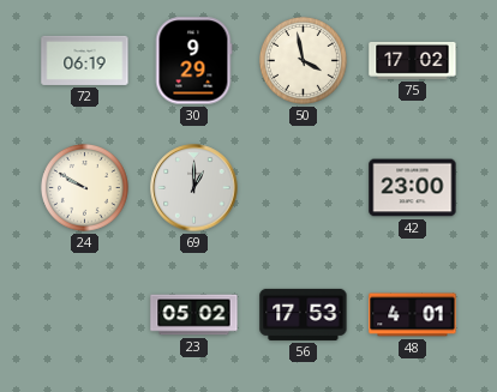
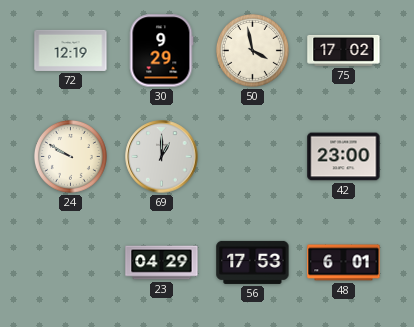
72: 06:19 -> 12:19 (71, 50)
23: 05:02 -> 04:29 (162, 263)
48: 4:01 -> 6:01 (344, 263)
